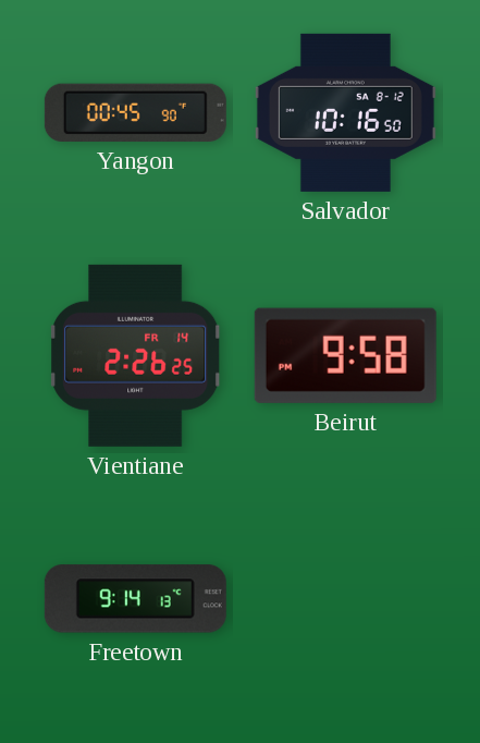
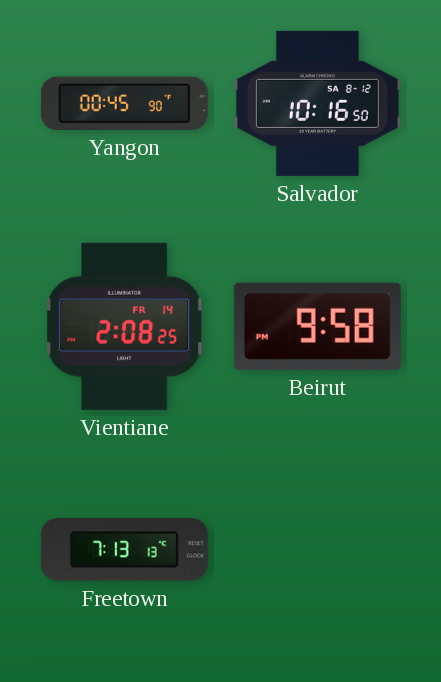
Vientiane: 2:26 -> 2:08 (125, 326)
Freetown: 9:14 -> 7:13 (124, 550)
